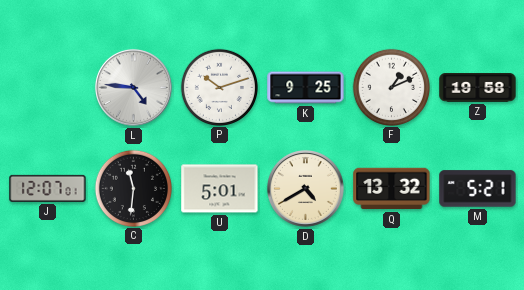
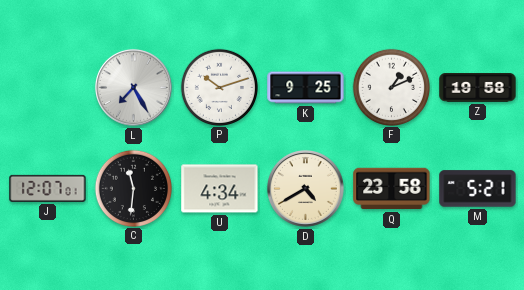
L: 4:46 -> 7:25 (133, 87)
U: 5:01 -> 4:34 (220, 189)
Q: 13:32 -> 23:58 (392, 189)
